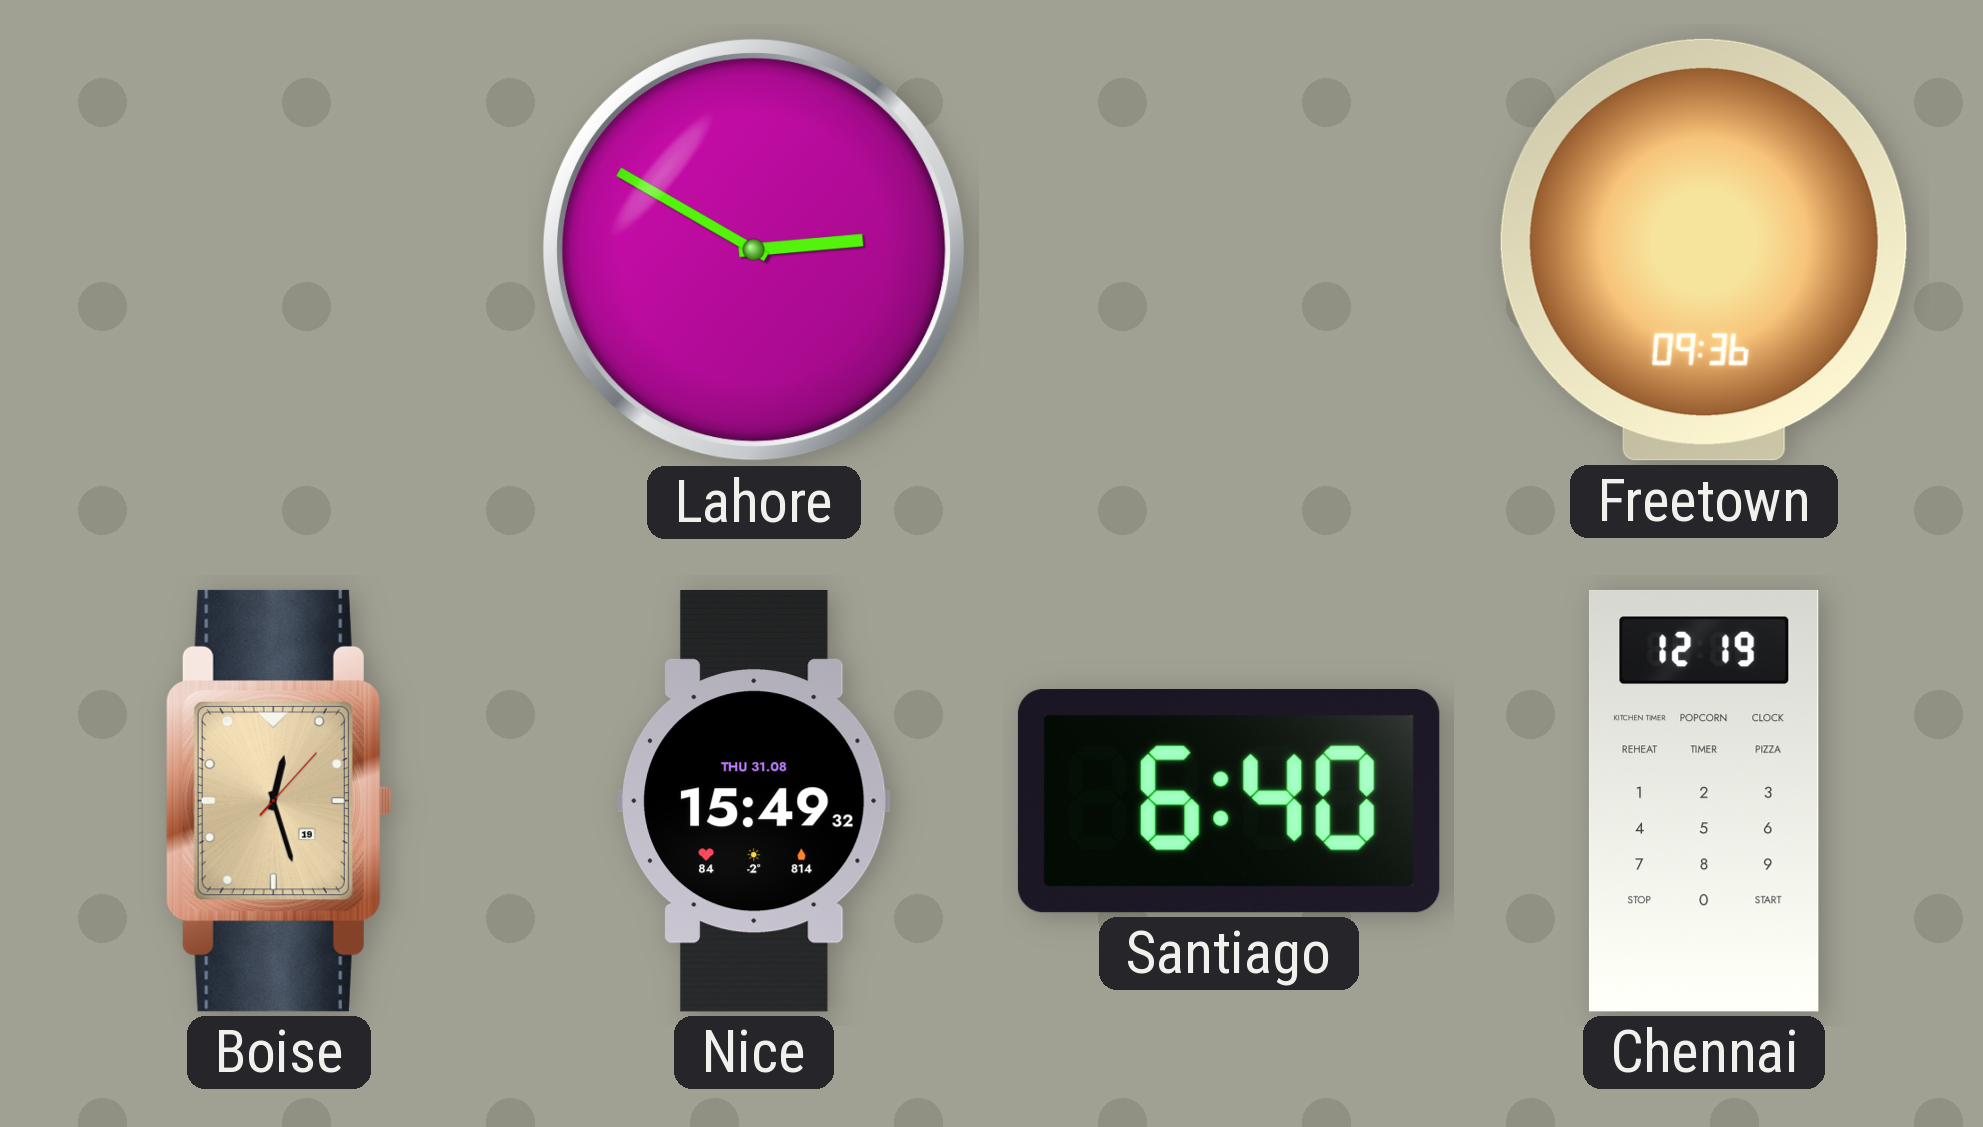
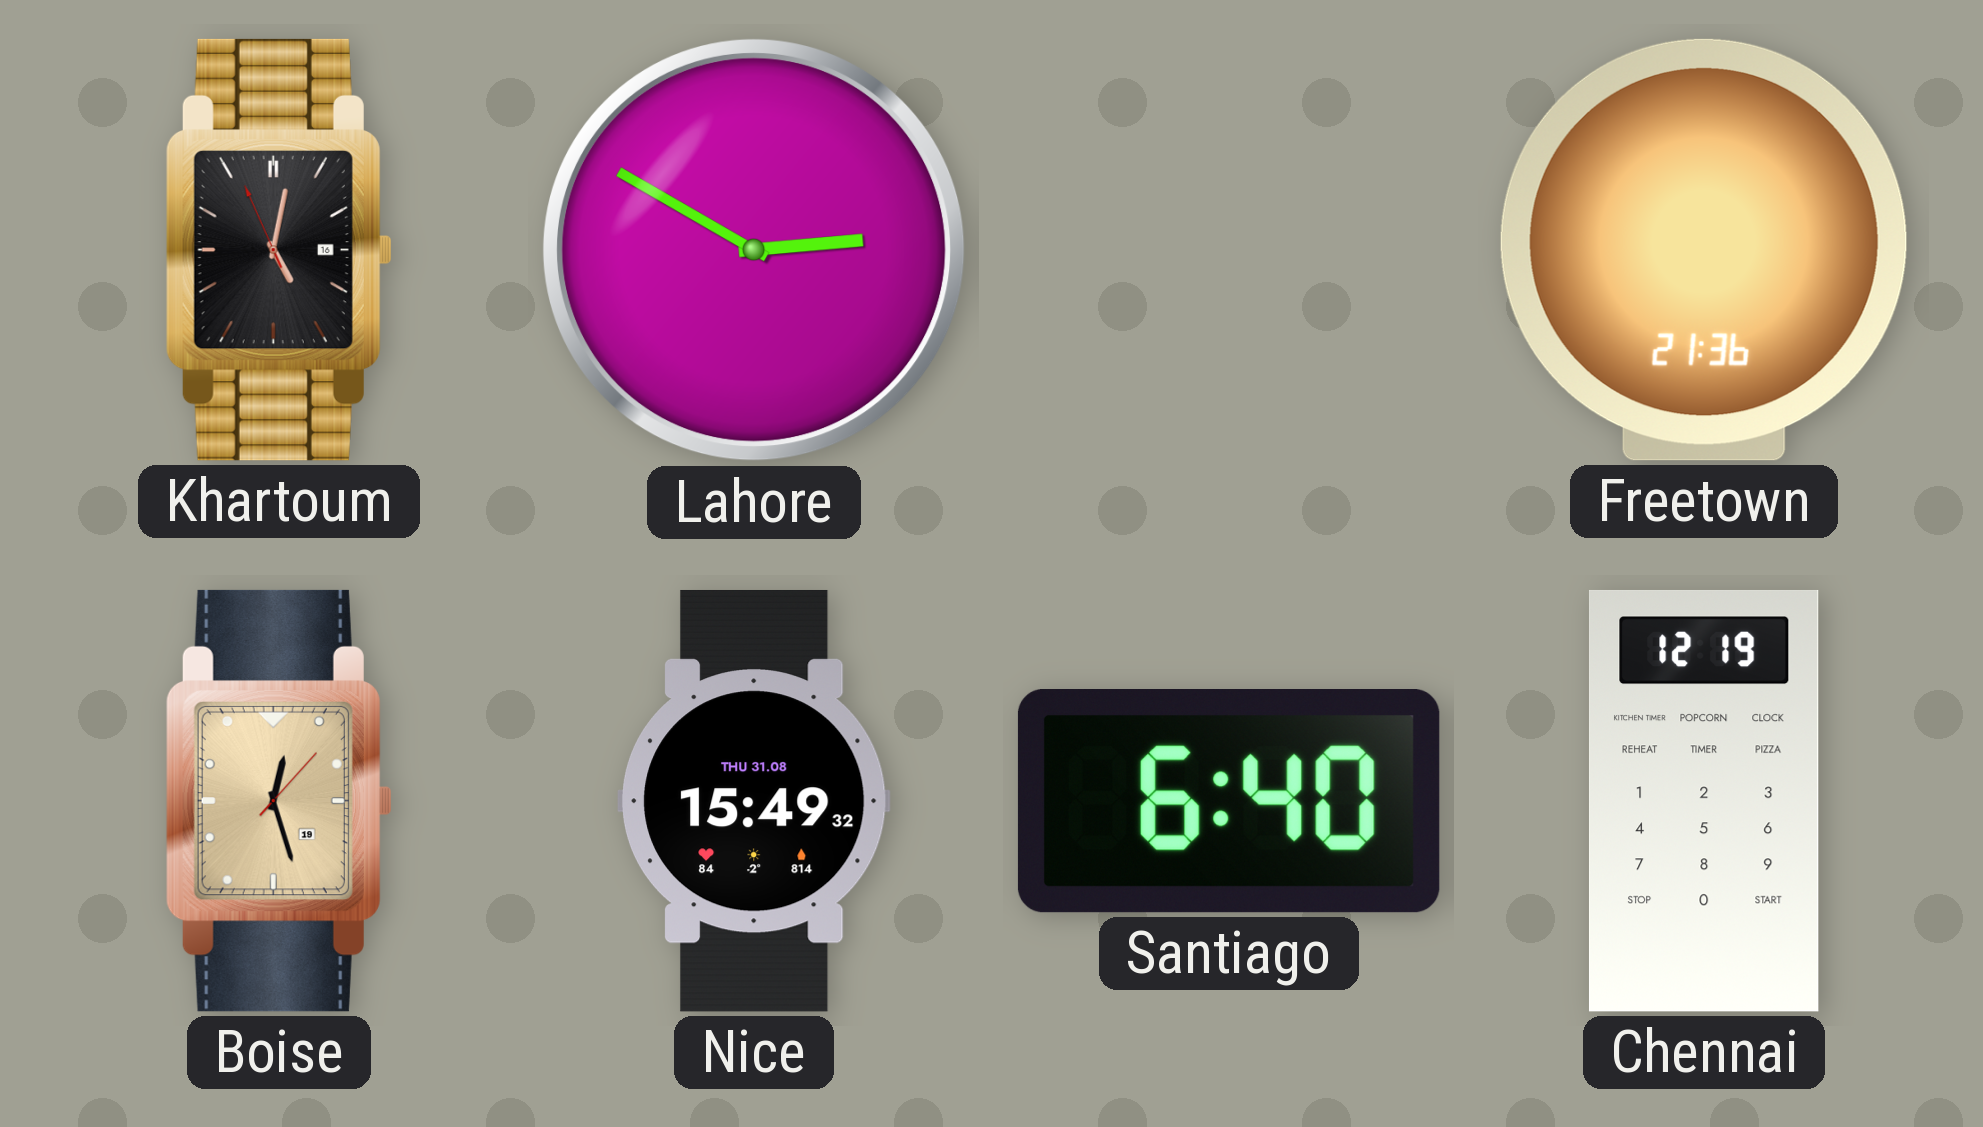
Khartoum: none -> 5:01 (279, 250)
Freetown: 09:36 -> 21:36 (1704, 250)
